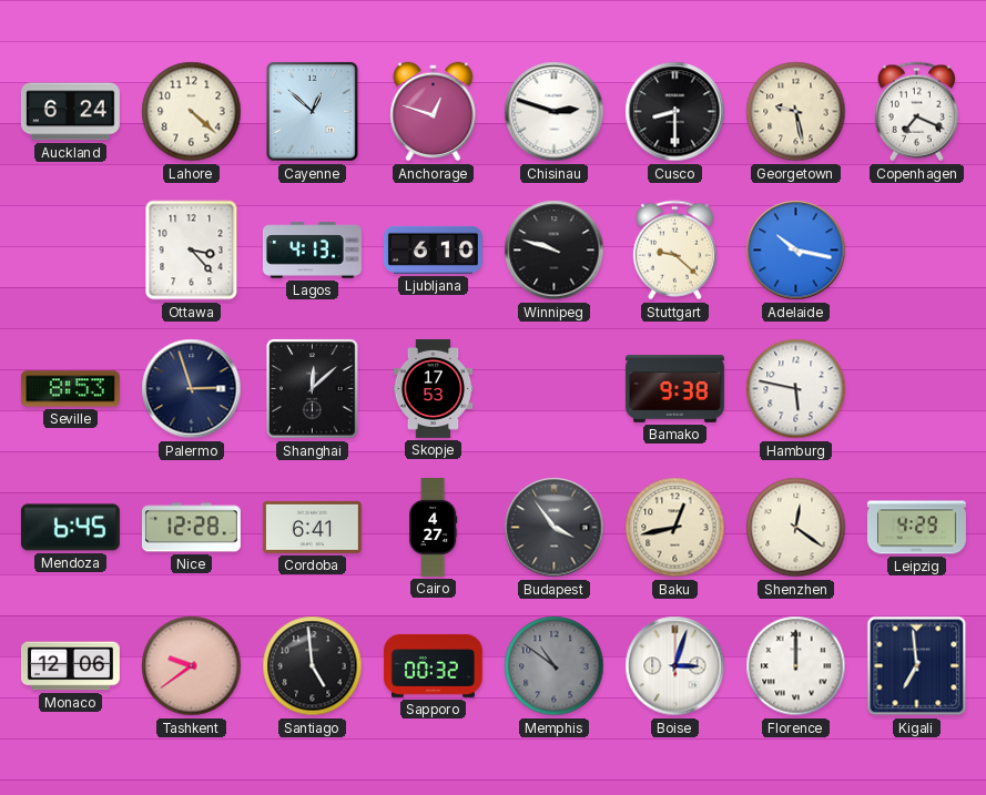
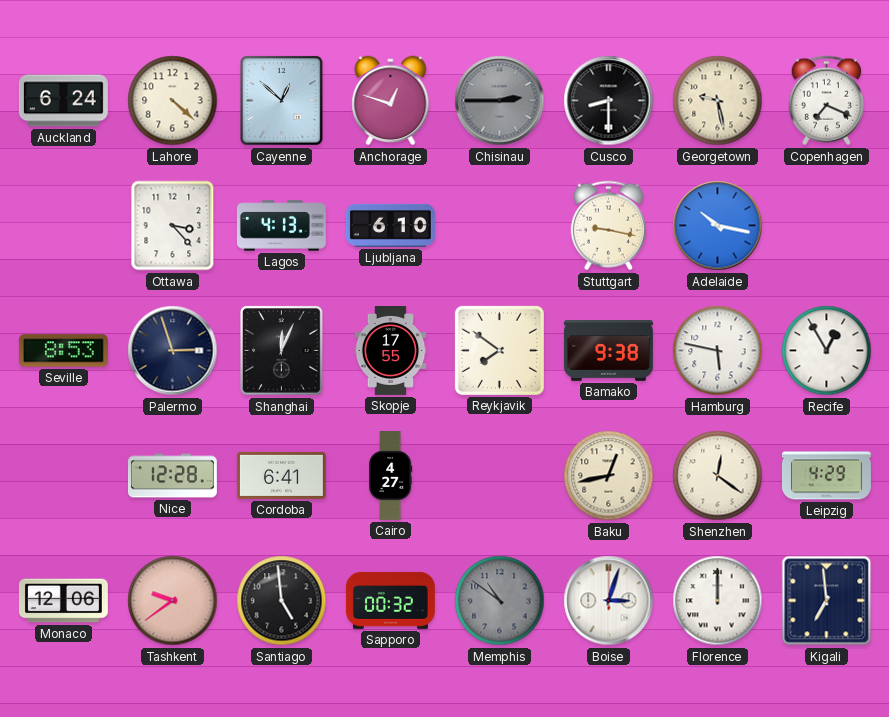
Chisinau: 2:48 -> 2:45 (500, 101)
Chisinau dial: white -> grey (500, 101)
Winnipeg: 9:48 -> none (555, 251)
Stuttgart: 9:22 -> 9:17 (608, 226)
Shanghai: 12:08 -> 12:04 (282, 351)
Skopje: 17:53 -> 17:55 (391, 351)
Reykjavik: none -> 7:51 (499, 350)
Recife: none -> 12:55 (827, 351)
Mendoza: 6:45 -> none (70, 528)
Budapest: 3:54 -> none (555, 528)
